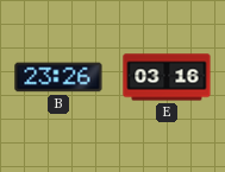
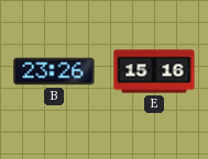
E: 03:16 -> 15:16 (154, 71)
